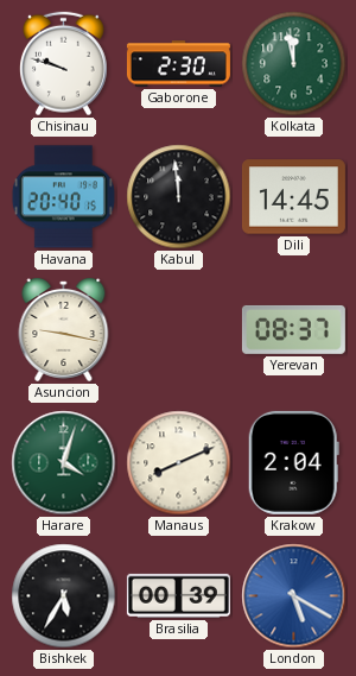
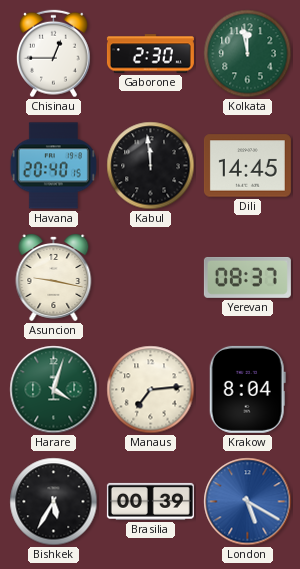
Chisinau: 9:48 -> 12:45 (53, 54)
Manaus: 8:11 -> 7:14 (151, 390)
Krakow: 2:04 -> 8:04 (247, 389)
